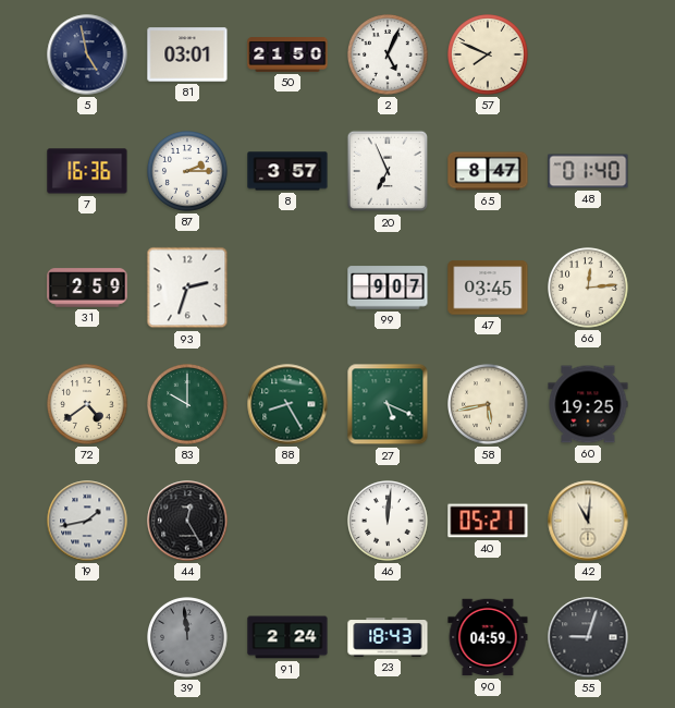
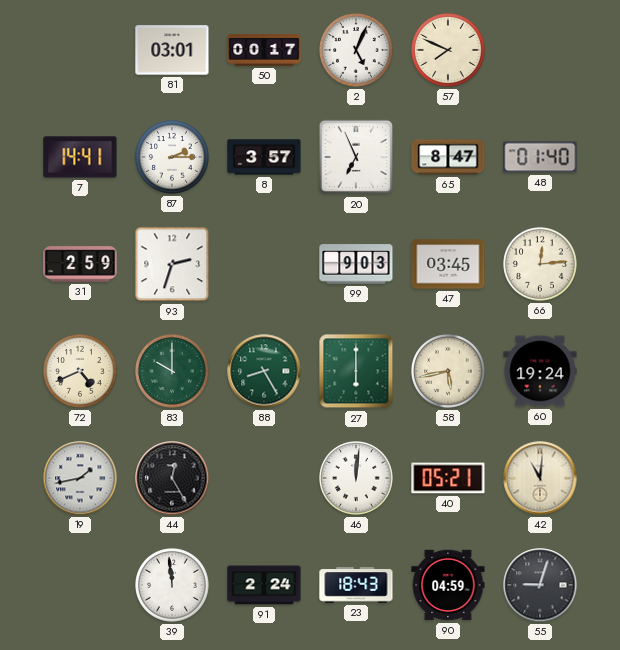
5: 4:58 -> none (87, 54)
50: 21:50 -> 00:17 (264, 50)
7: 16:36 -> 14:41 (80, 157)
99: 9:07 -> 9:03 (356, 264)
72: 4:39 -> 4:41 (81, 372)
27: 5:19 -> 6:00 (356, 371)
60: 19:25 -> 19:24 (540, 371)
39 dial: grey -> white (173, 586)
